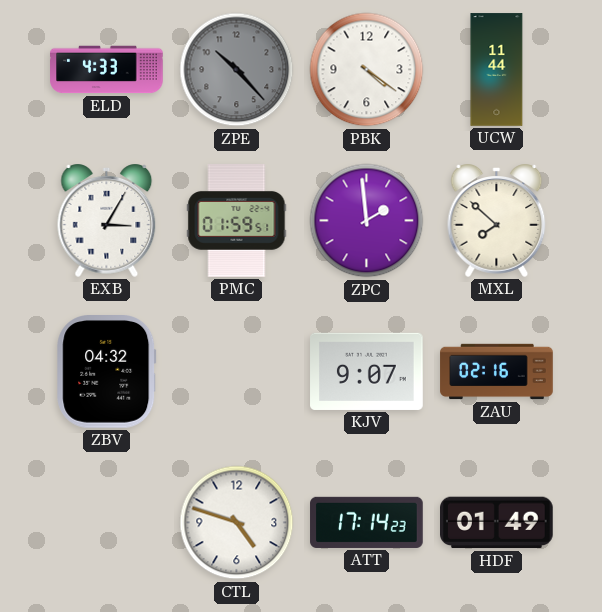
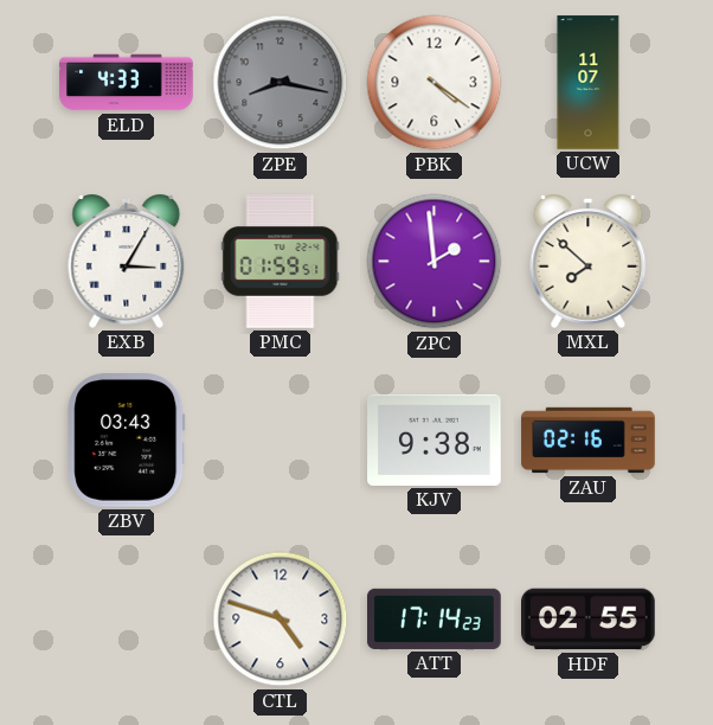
ZPE: 10:23 -> 8:17 (281, 83)
UCW: 11:44 -> 11:07 (589, 83)
ZBV: 04:32 -> 03:43 (127, 441)
KJV: 9:07 -> 9:38 (435, 440)
HDF: 01:49 -> 02:55 (589, 620)
